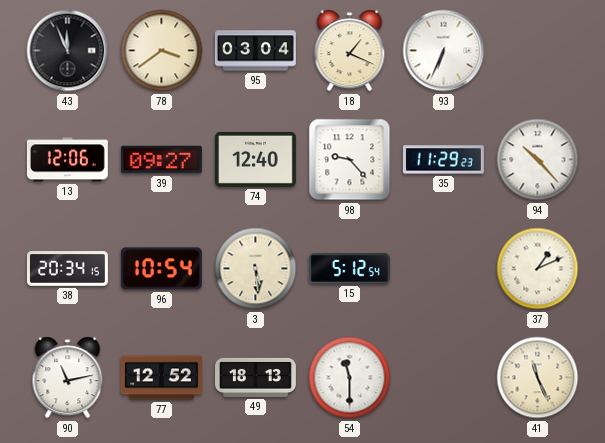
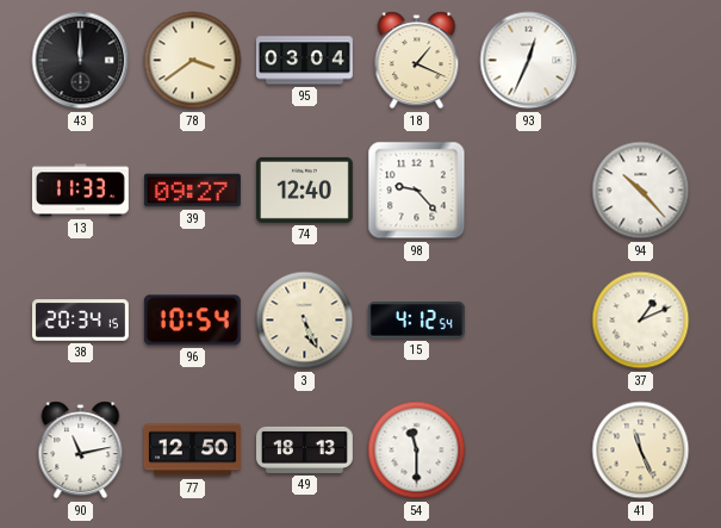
43: 11:56 -> 12:00 (81, 61)
93: 6:34 -> 12:34 (529, 61)
13: 12:06 -> 11:33 (80, 191)
35: 11:29 -> none (443, 160)
3: 5:29 -> 5:26 (305, 321)
15: 5:12 -> 4:12 (416, 321)
77: 12:52 -> 12:50 (192, 451)
